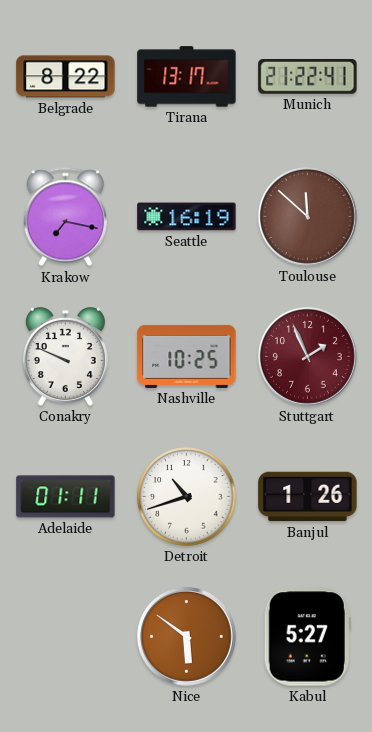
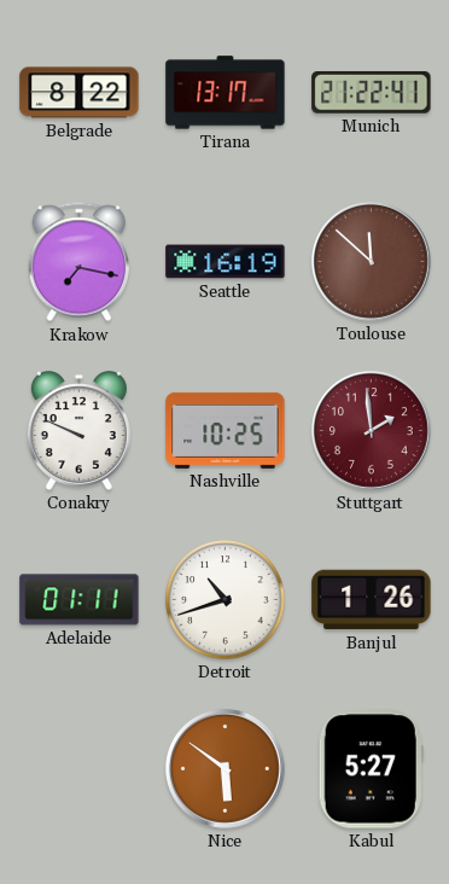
Stuttgart: 1:56 -> 1:59 (372, 431)
